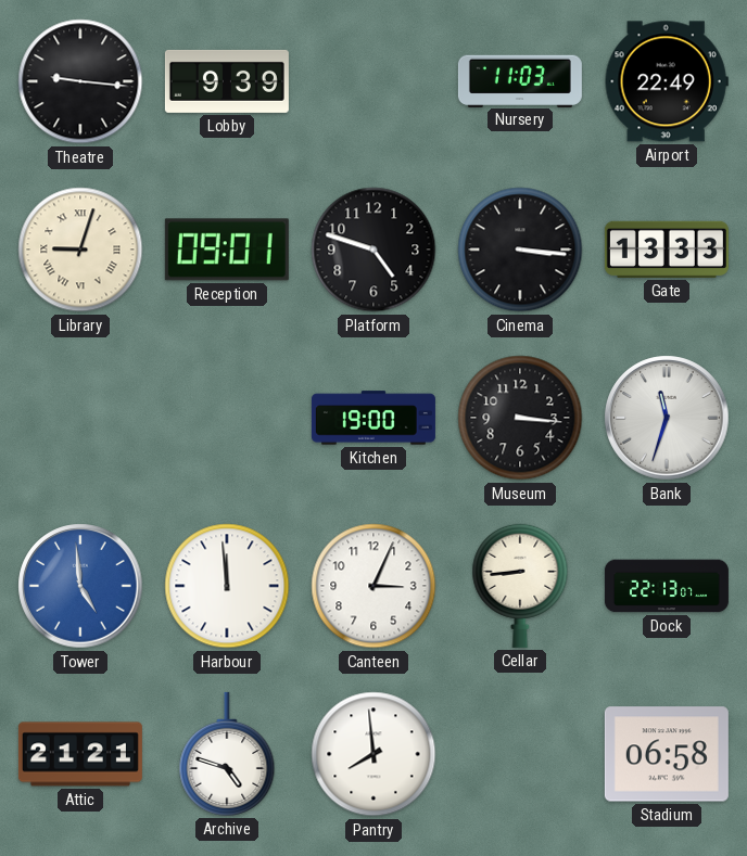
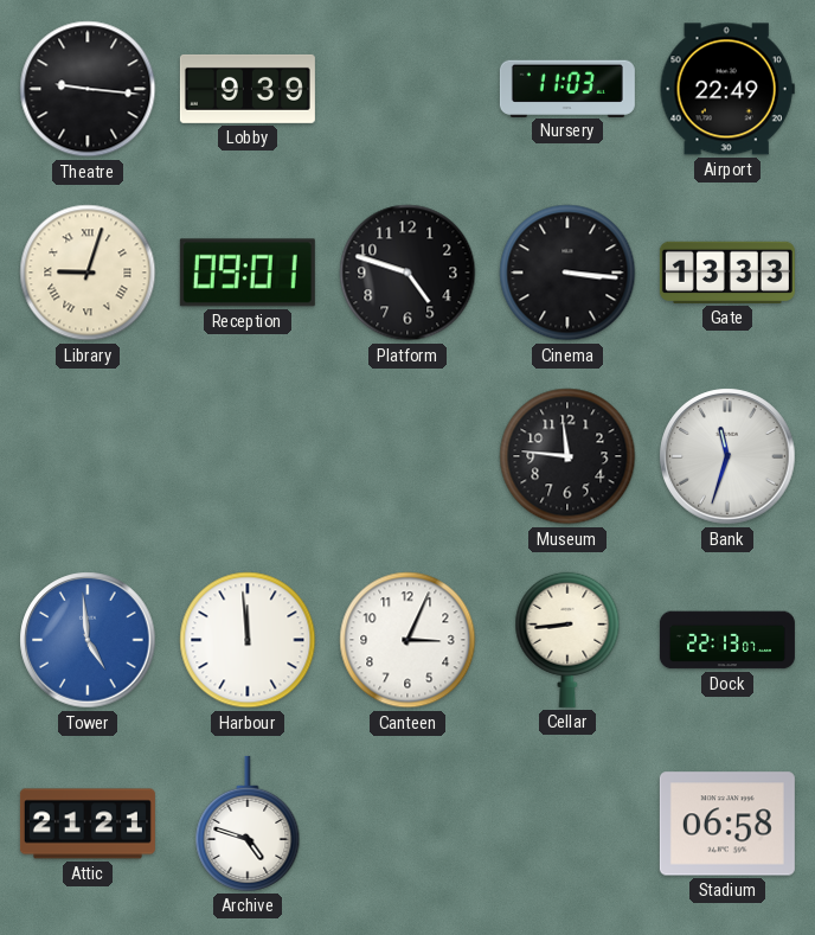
Kitchen: 19:00 -> none (373, 418)
Museum: 3:16 -> 11:46 (567, 456)
Pantry: 7:59 -> none (373, 754)
